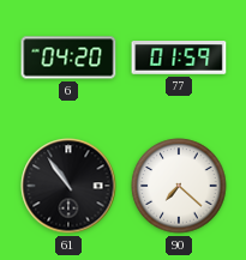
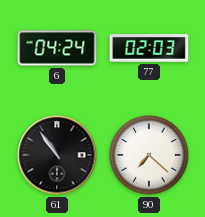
6: 04:20 -> 04:24 (57, 48)
77: 01:59 -> 02:03 (149, 48)
